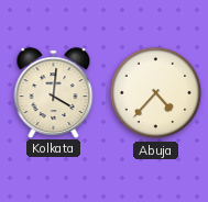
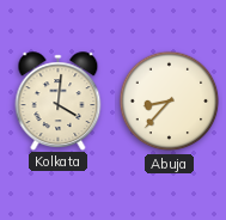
Abuja: 4:37 -> 8:37 (170, 102)
